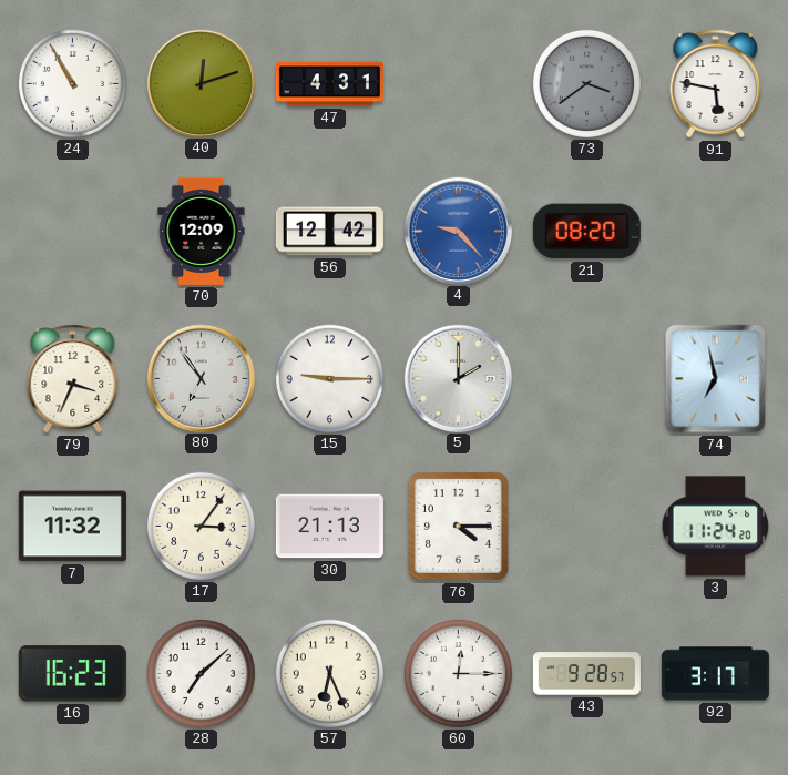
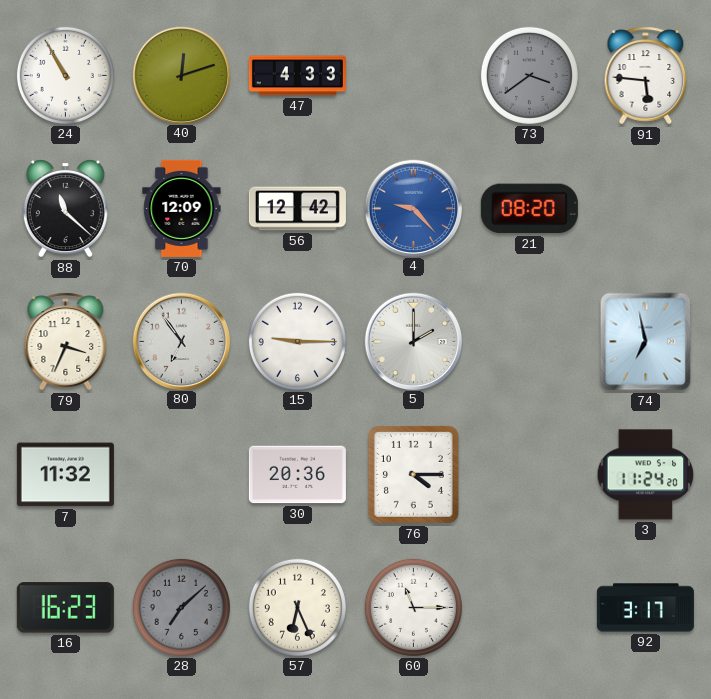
47: 4:31 -> 4:33 (297, 76)
91: 5:47 -> 5:46 (646, 76)
88: none -> 11:22 (65, 209)
17: 3:06 -> none (201, 526)
30: 21:13 -> 20:36 (297, 475)
28 dial: white -> grey (181, 607)
60: 12:15 -> 11:15 (413, 607)
43: 9:28 -> none (586, 674)
